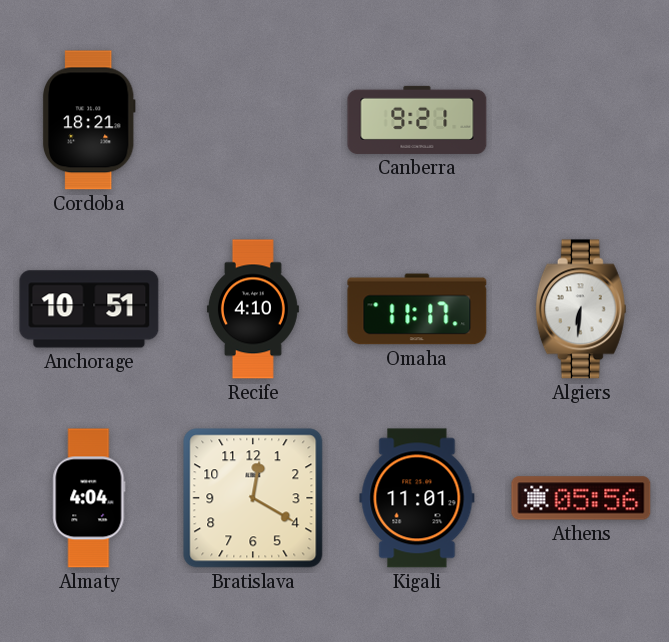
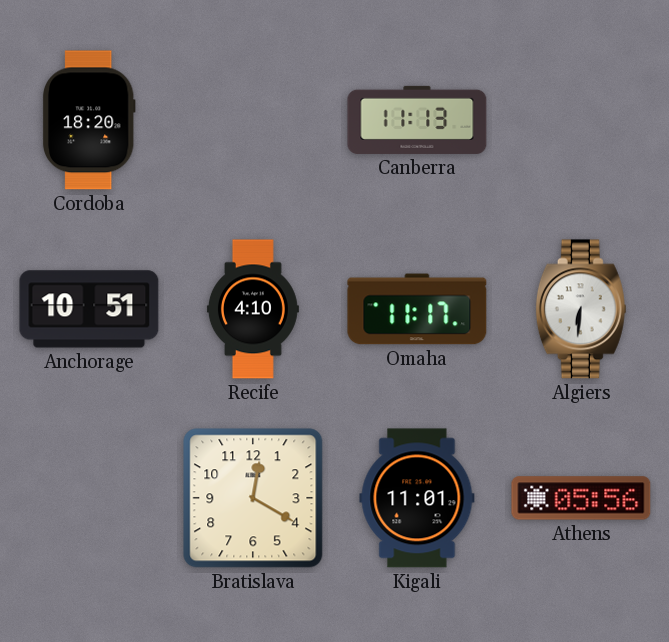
Cordoba: 18:21 -> 18:20 (89, 120)
Canberra: 9:21 -> 11:13 (417, 120)
Almaty: 4:04 -> none (89, 498)
